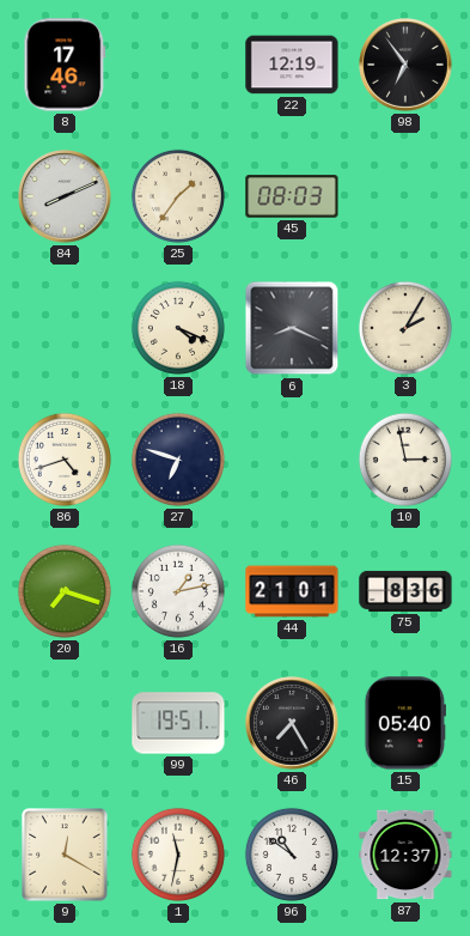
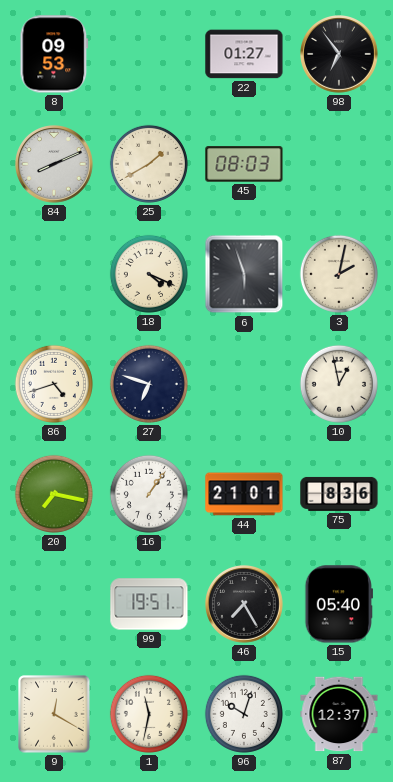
8: 17:46 -> 09:53 (54, 54)
22: 12:19 -> 01:27 (244, 54)
25: 1:36 -> 1:40 (149, 164)
6: 8:19 -> 5:57 (244, 274)
3: 2:05 -> 2:02 (339, 274)
10: 2:58 -> 12:58 (339, 384)
20: 7:18 -> 7:17 (54, 494)
16: 1:13 -> 1:06 (149, 494)
96: 10:51 -> 10:03 (244, 714)
